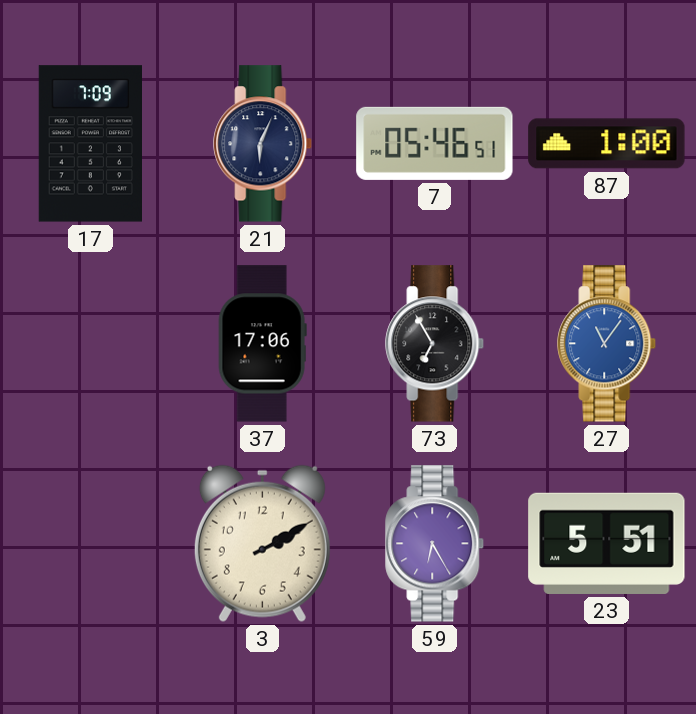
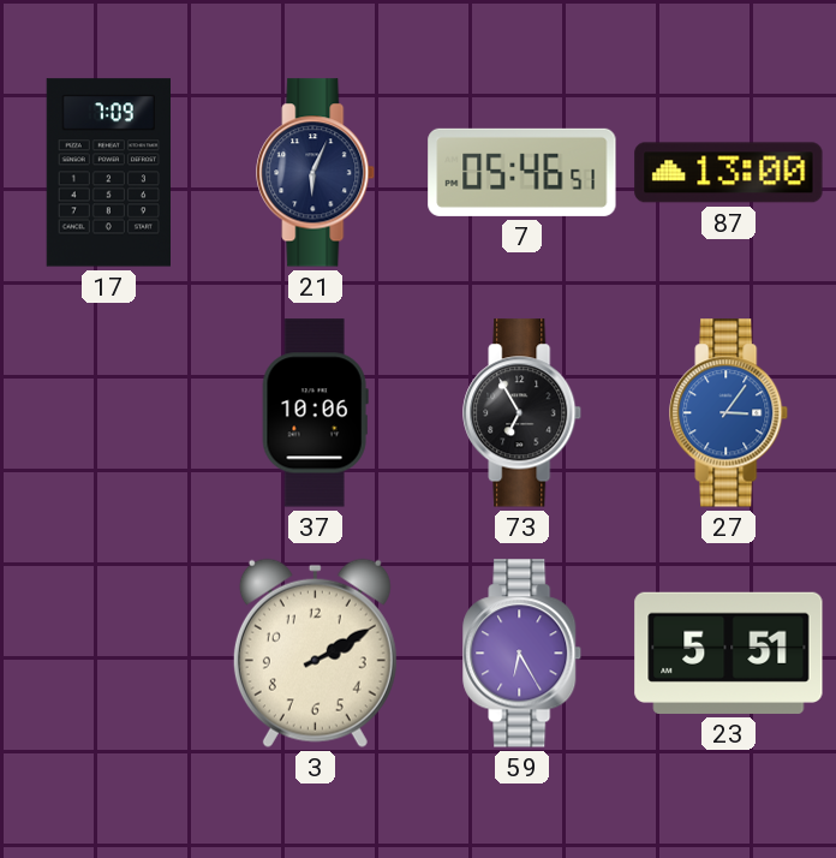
87: 1:00 -> 13:00 (729, 173)
37: 17:06 -> 10:06 (315, 413)
27: 11:06 -> 3:06 (729, 413)
